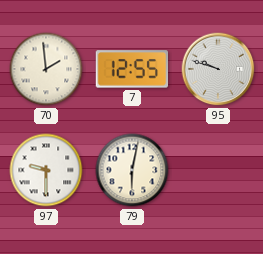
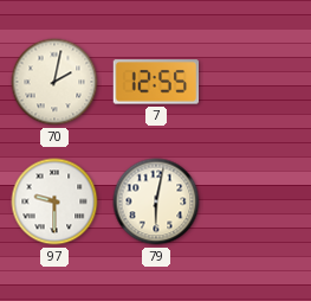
70: 1:59 -> 2:02 (54, 82)
95: 9:48 -> none (218, 69)
